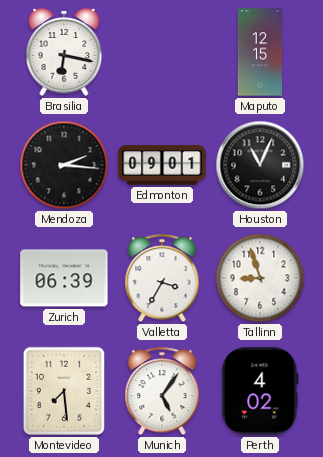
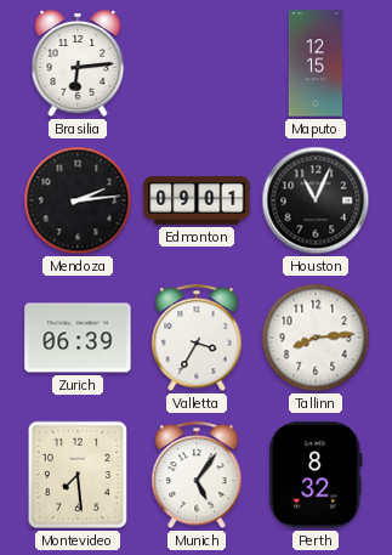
Brasilia: 6:17 -> 6:14 (78, 63)
Mendoza: 2:16 -> 2:14 (78, 200)
Tallinn: 8:57 -> 8:14 (316, 338)
Perth: 4:02 -> 8:32 (316, 475)
